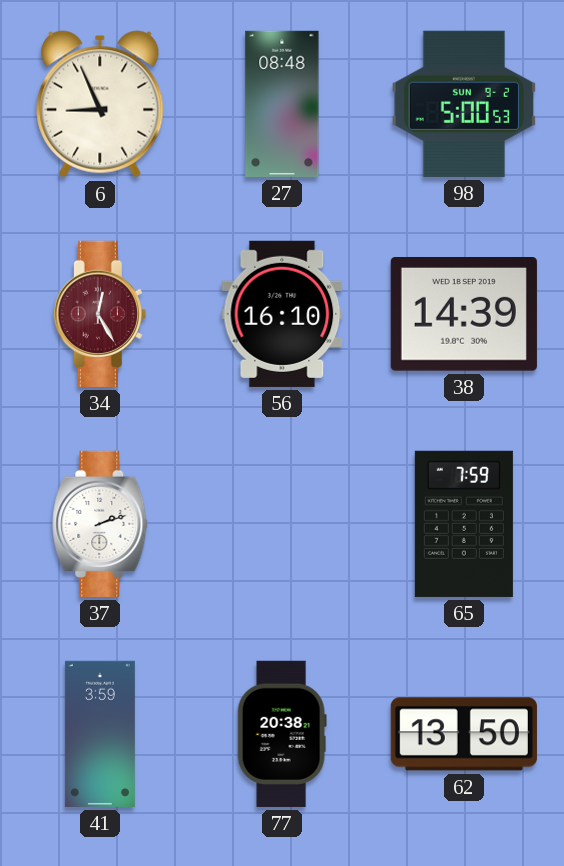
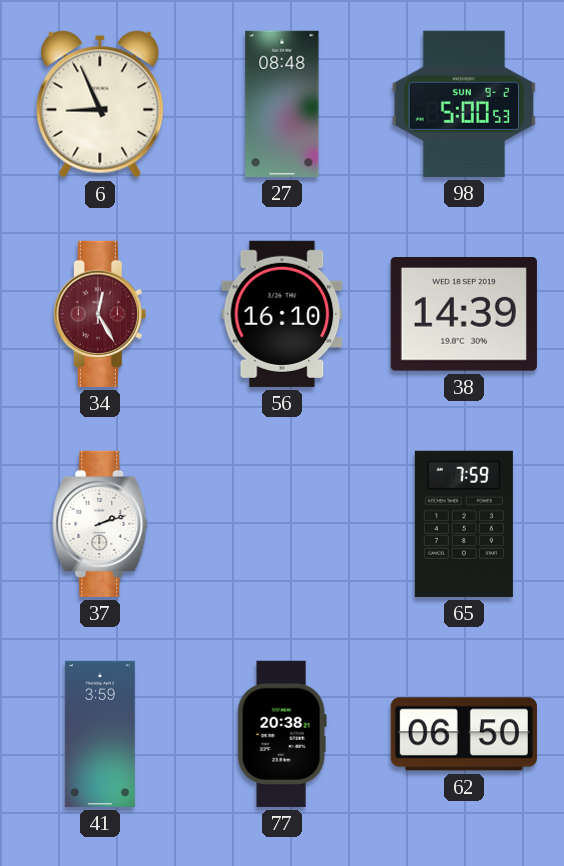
62: 13:50 -> 06:50 (464, 734)
